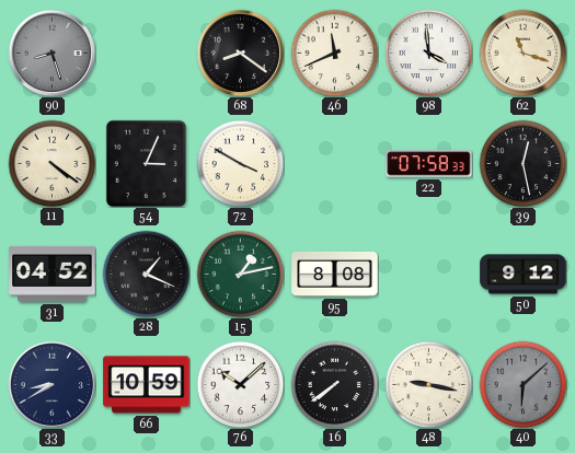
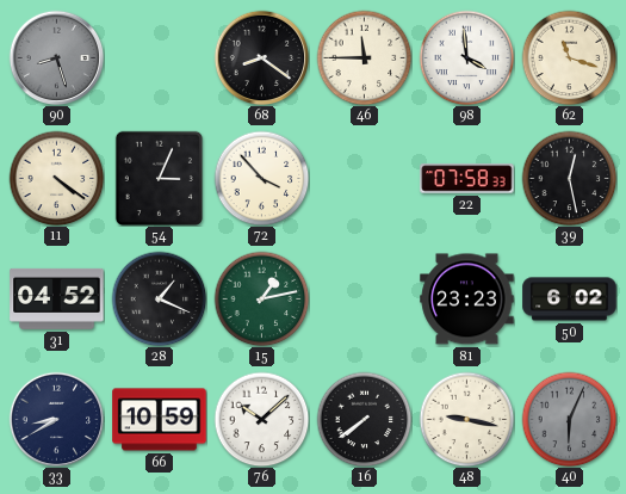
46: 11:41 -> 11:45 (364, 57)
72: 3:50 -> 3:53 (261, 178)
95: 8:08 -> none (335, 275)
81: none -> 23:23 (467, 300)
50: 9:12 -> 6:02 (570, 300)
40: 6:08 -> 6:04 (569, 419)
